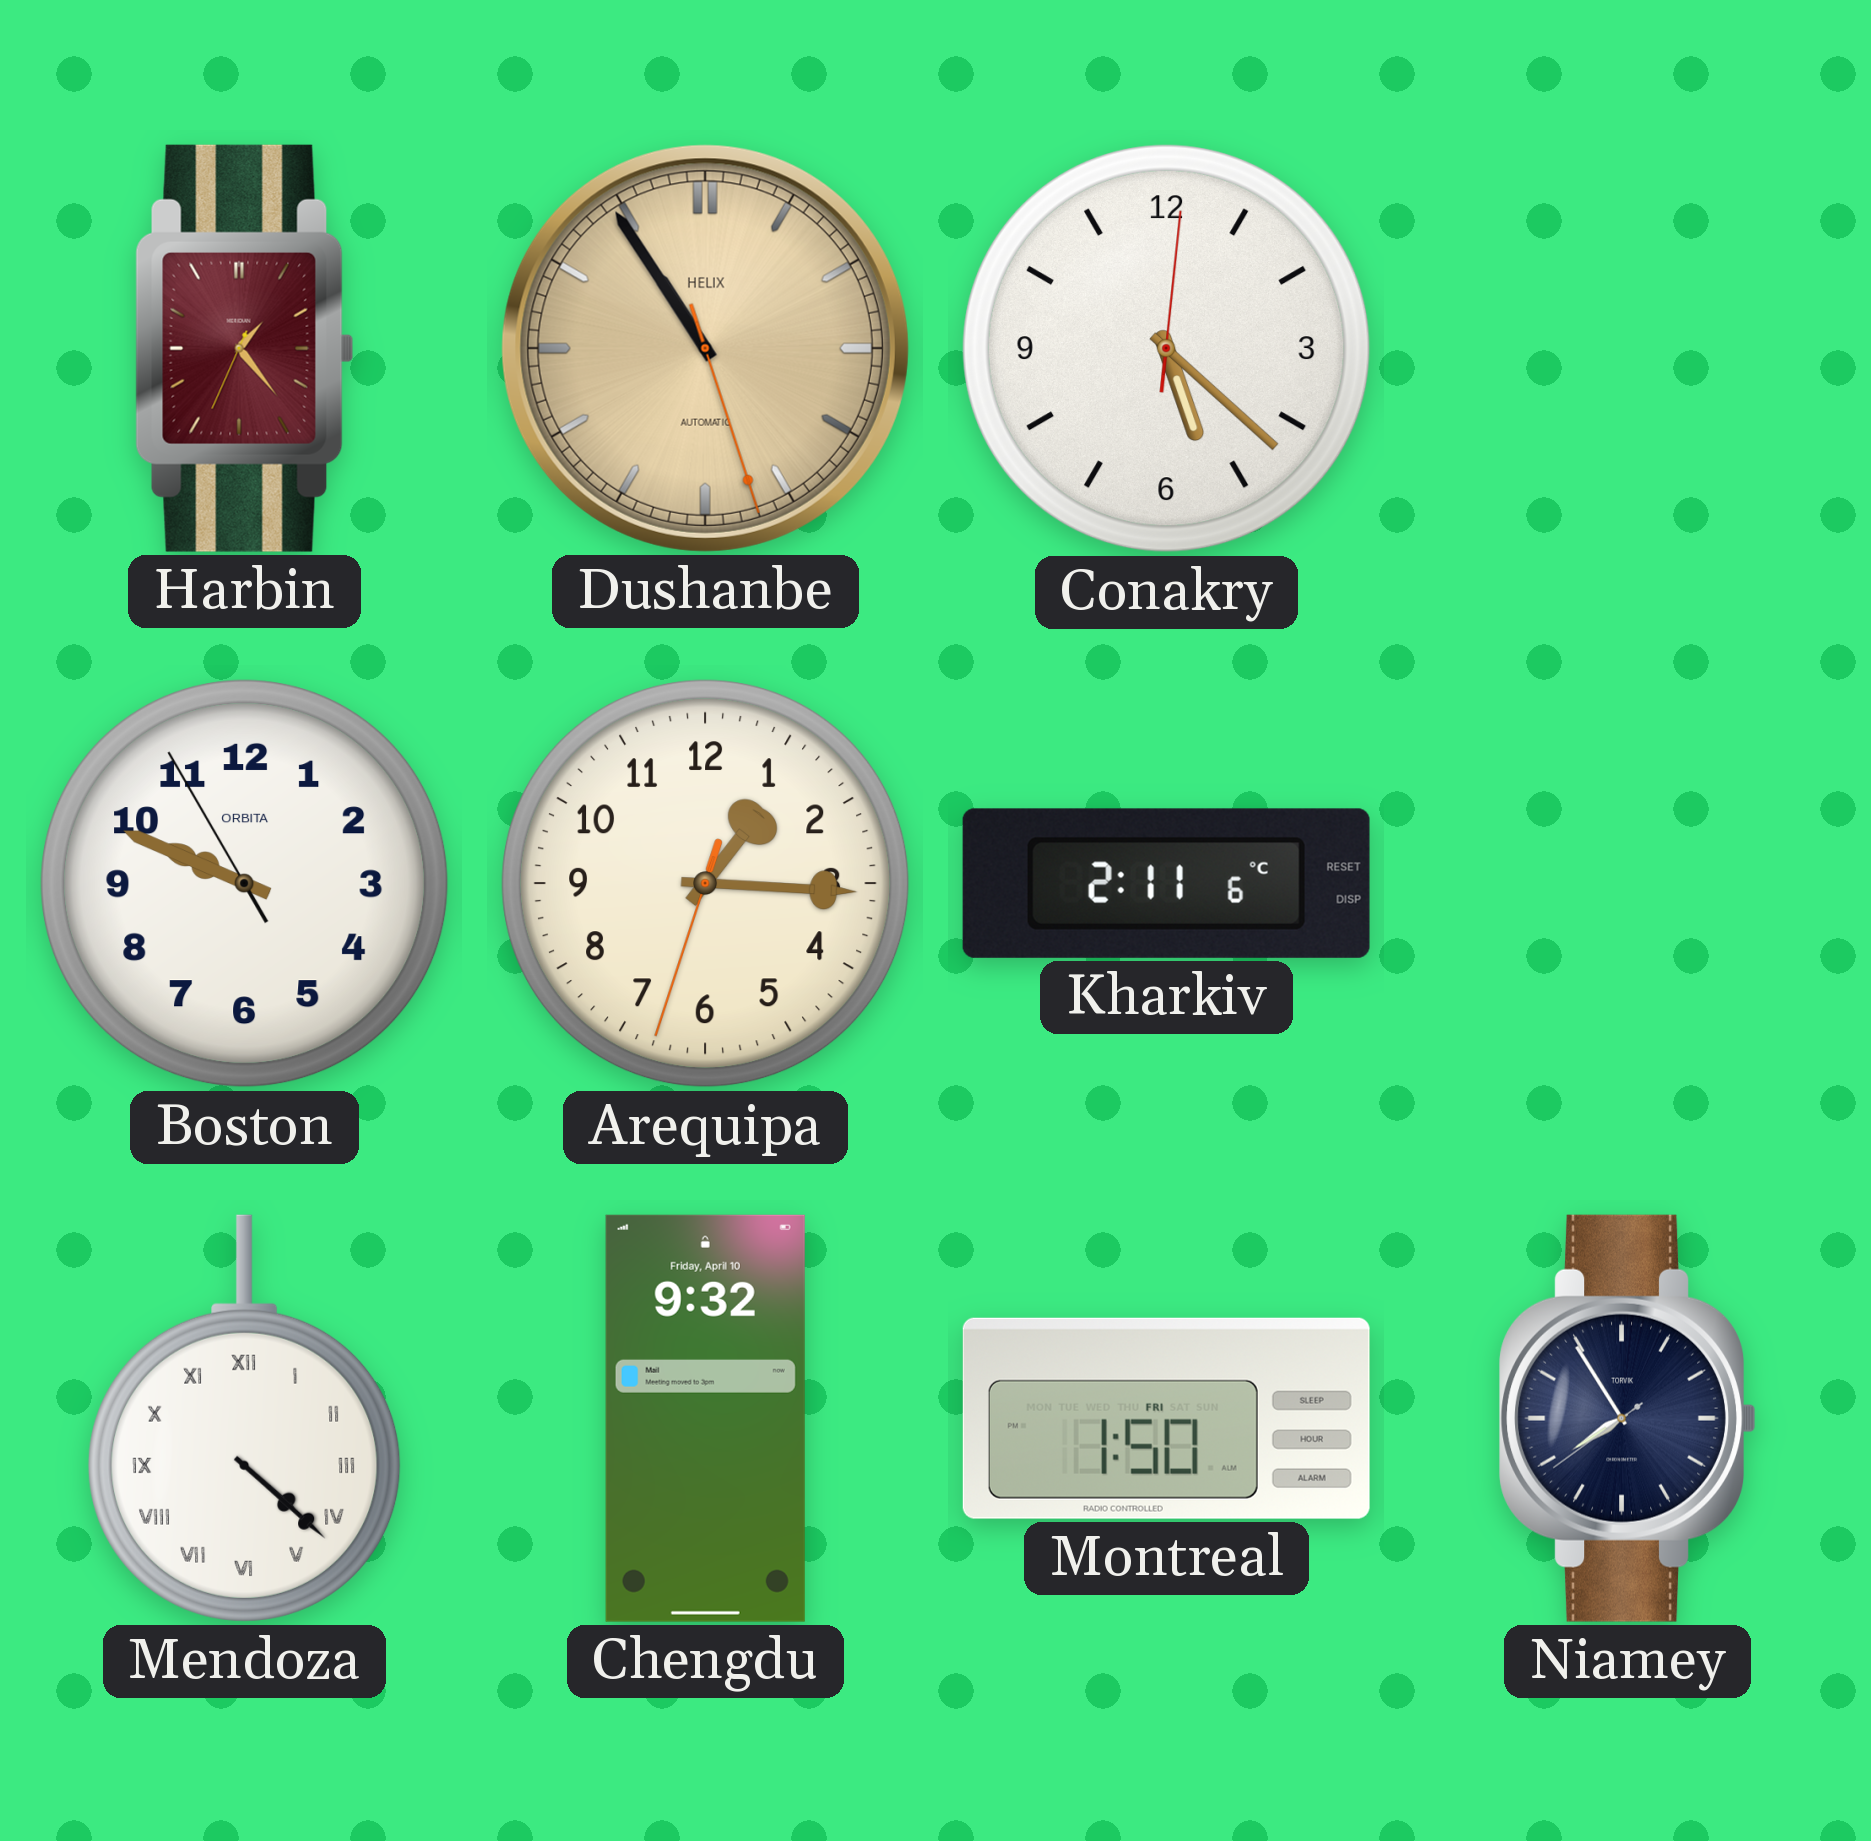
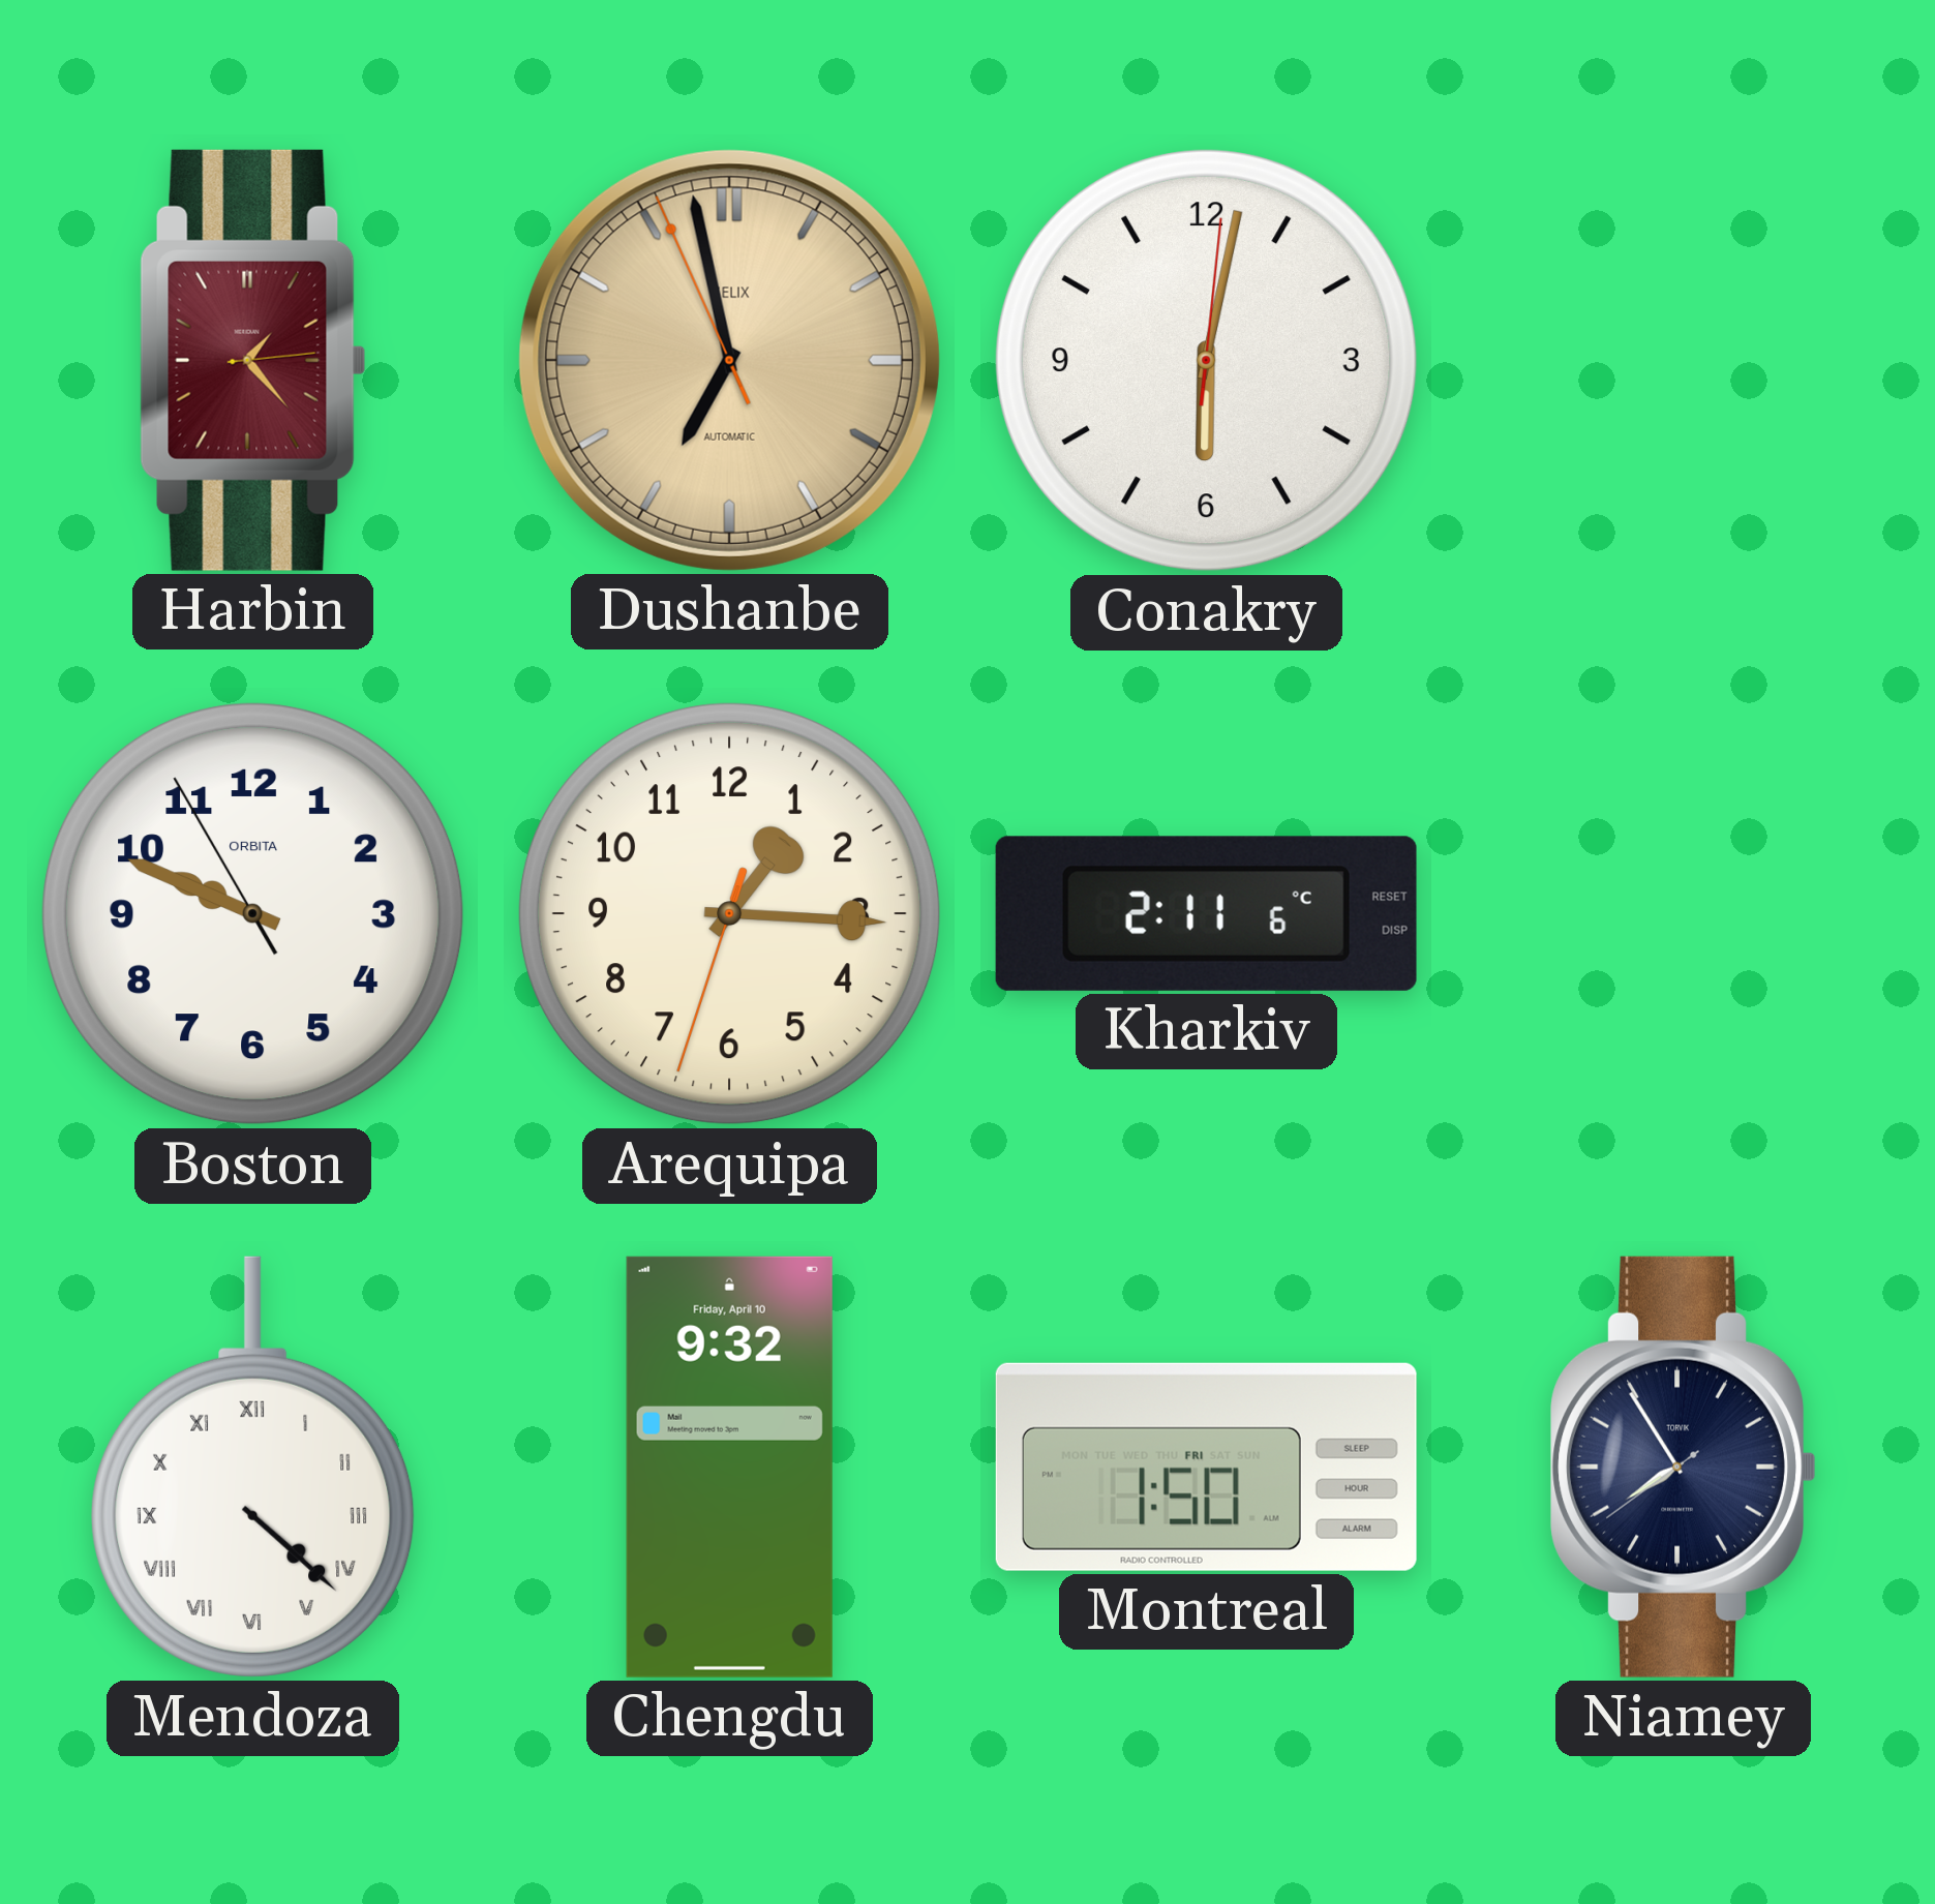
Harbin: 1:23:34 -> 1:23:14 (253, 360)
Dushanbe: 10:54 -> 6:57 (729, 360)
Conakry: 5:22 -> 6:02 (1207, 360)
